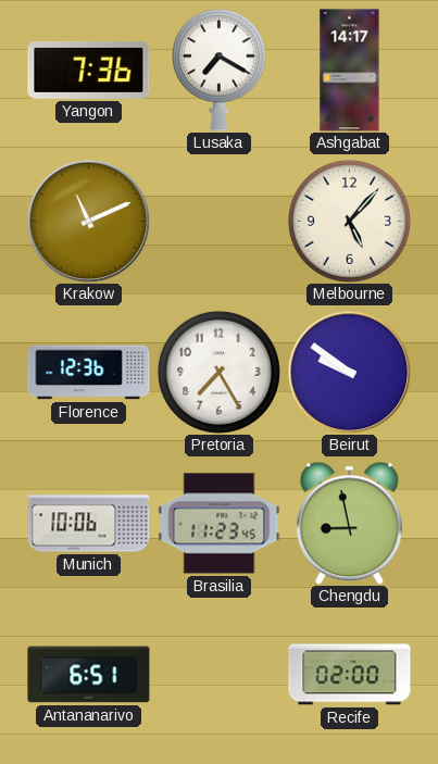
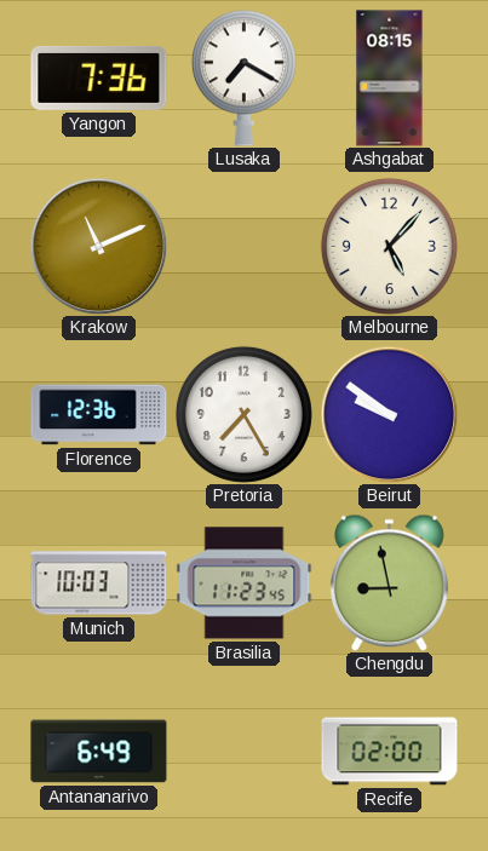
Ashgabat: 14:17 -> 08:15 (390, 79)
Munich: 10:06 -> 10:03 (99, 583)
Antananarivo: 6:51 -> 6:49 (99, 752)
